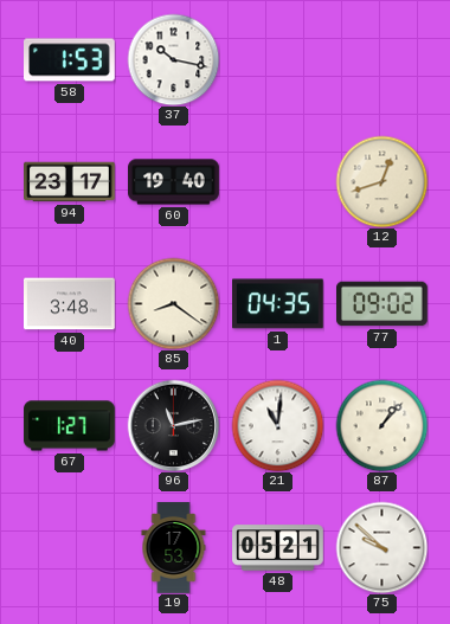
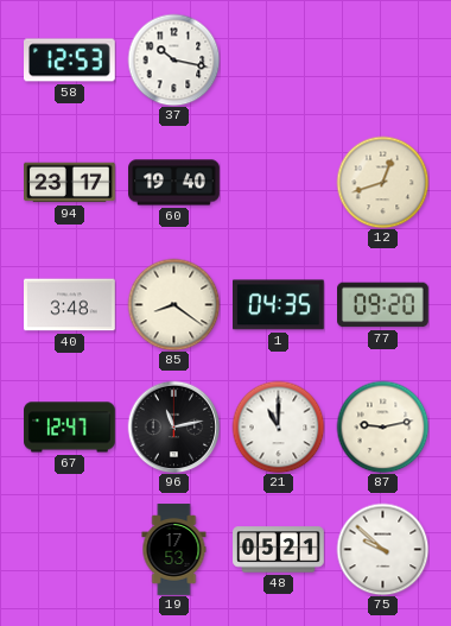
58: 1:53 -> 12:53 (70, 61)
77: 09:02 -> 09:20 (383, 305)
67: 1:27 -> 12:47 (70, 428)
21: 11:01 -> 11:00 (278, 426)
87: 1:07 -> 9:13 (382, 426)
